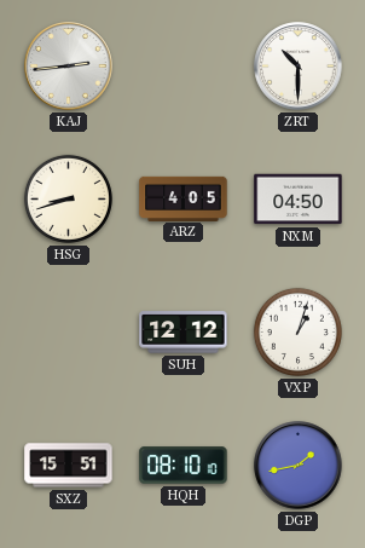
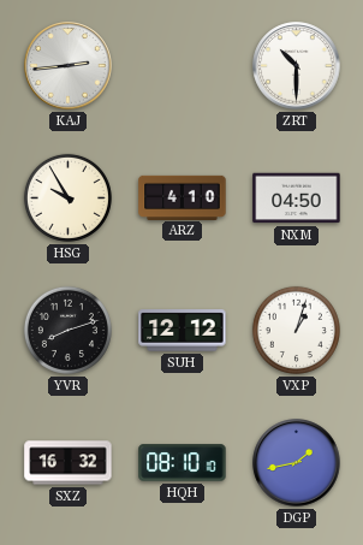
HSG: 8:42 -> 9:55 (67, 197)
ARZ: 4:05 -> 4:10 (183, 197)
YVR: none -> 8:12 (67, 330)
SXZ: 15:51 -> 16:32 (69, 463)
